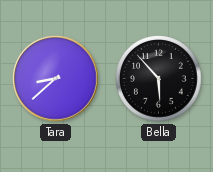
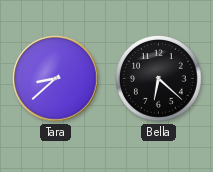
Bella: 5:53 -> 6:22 (159, 79)
